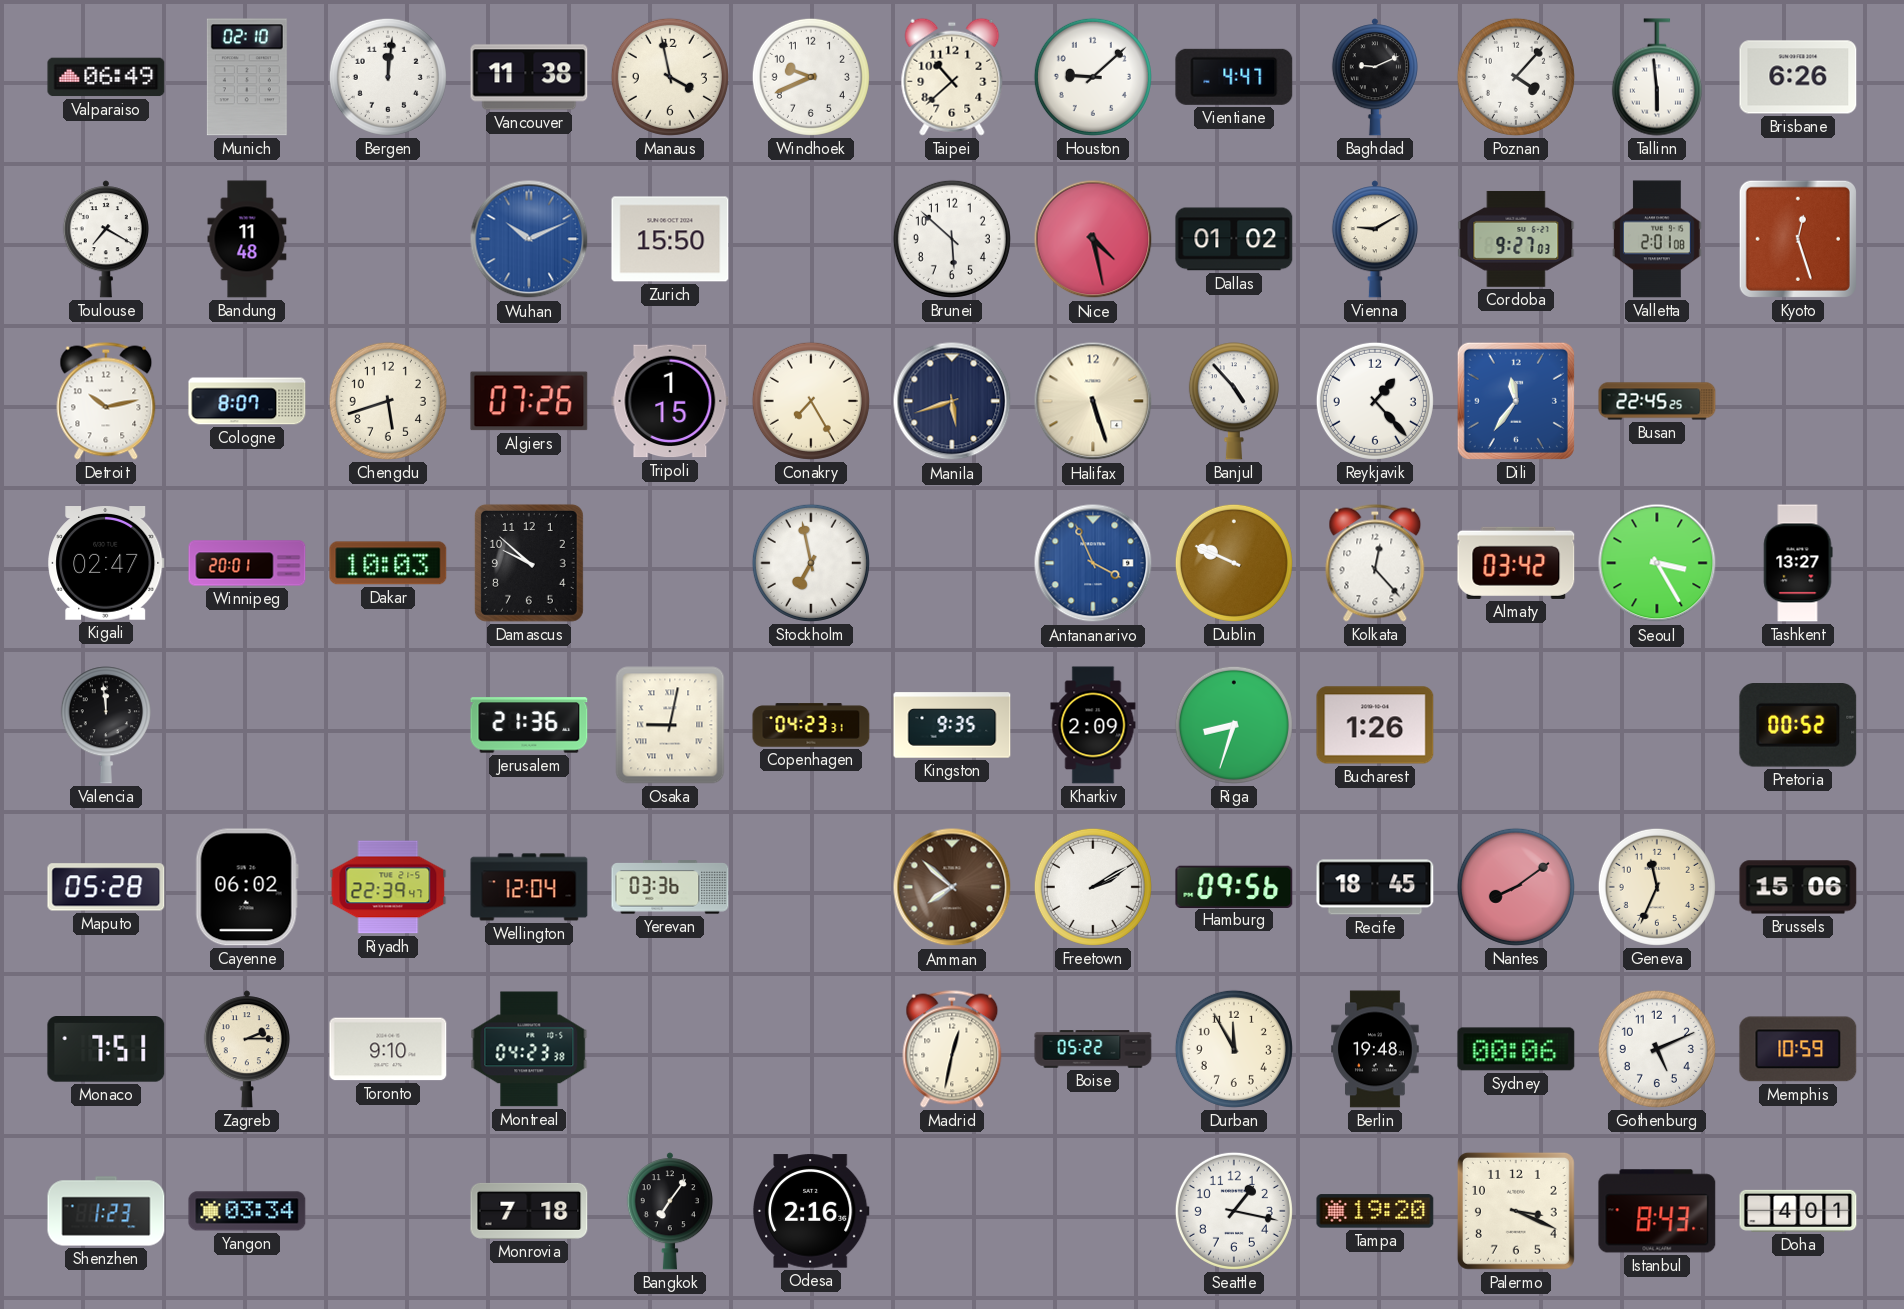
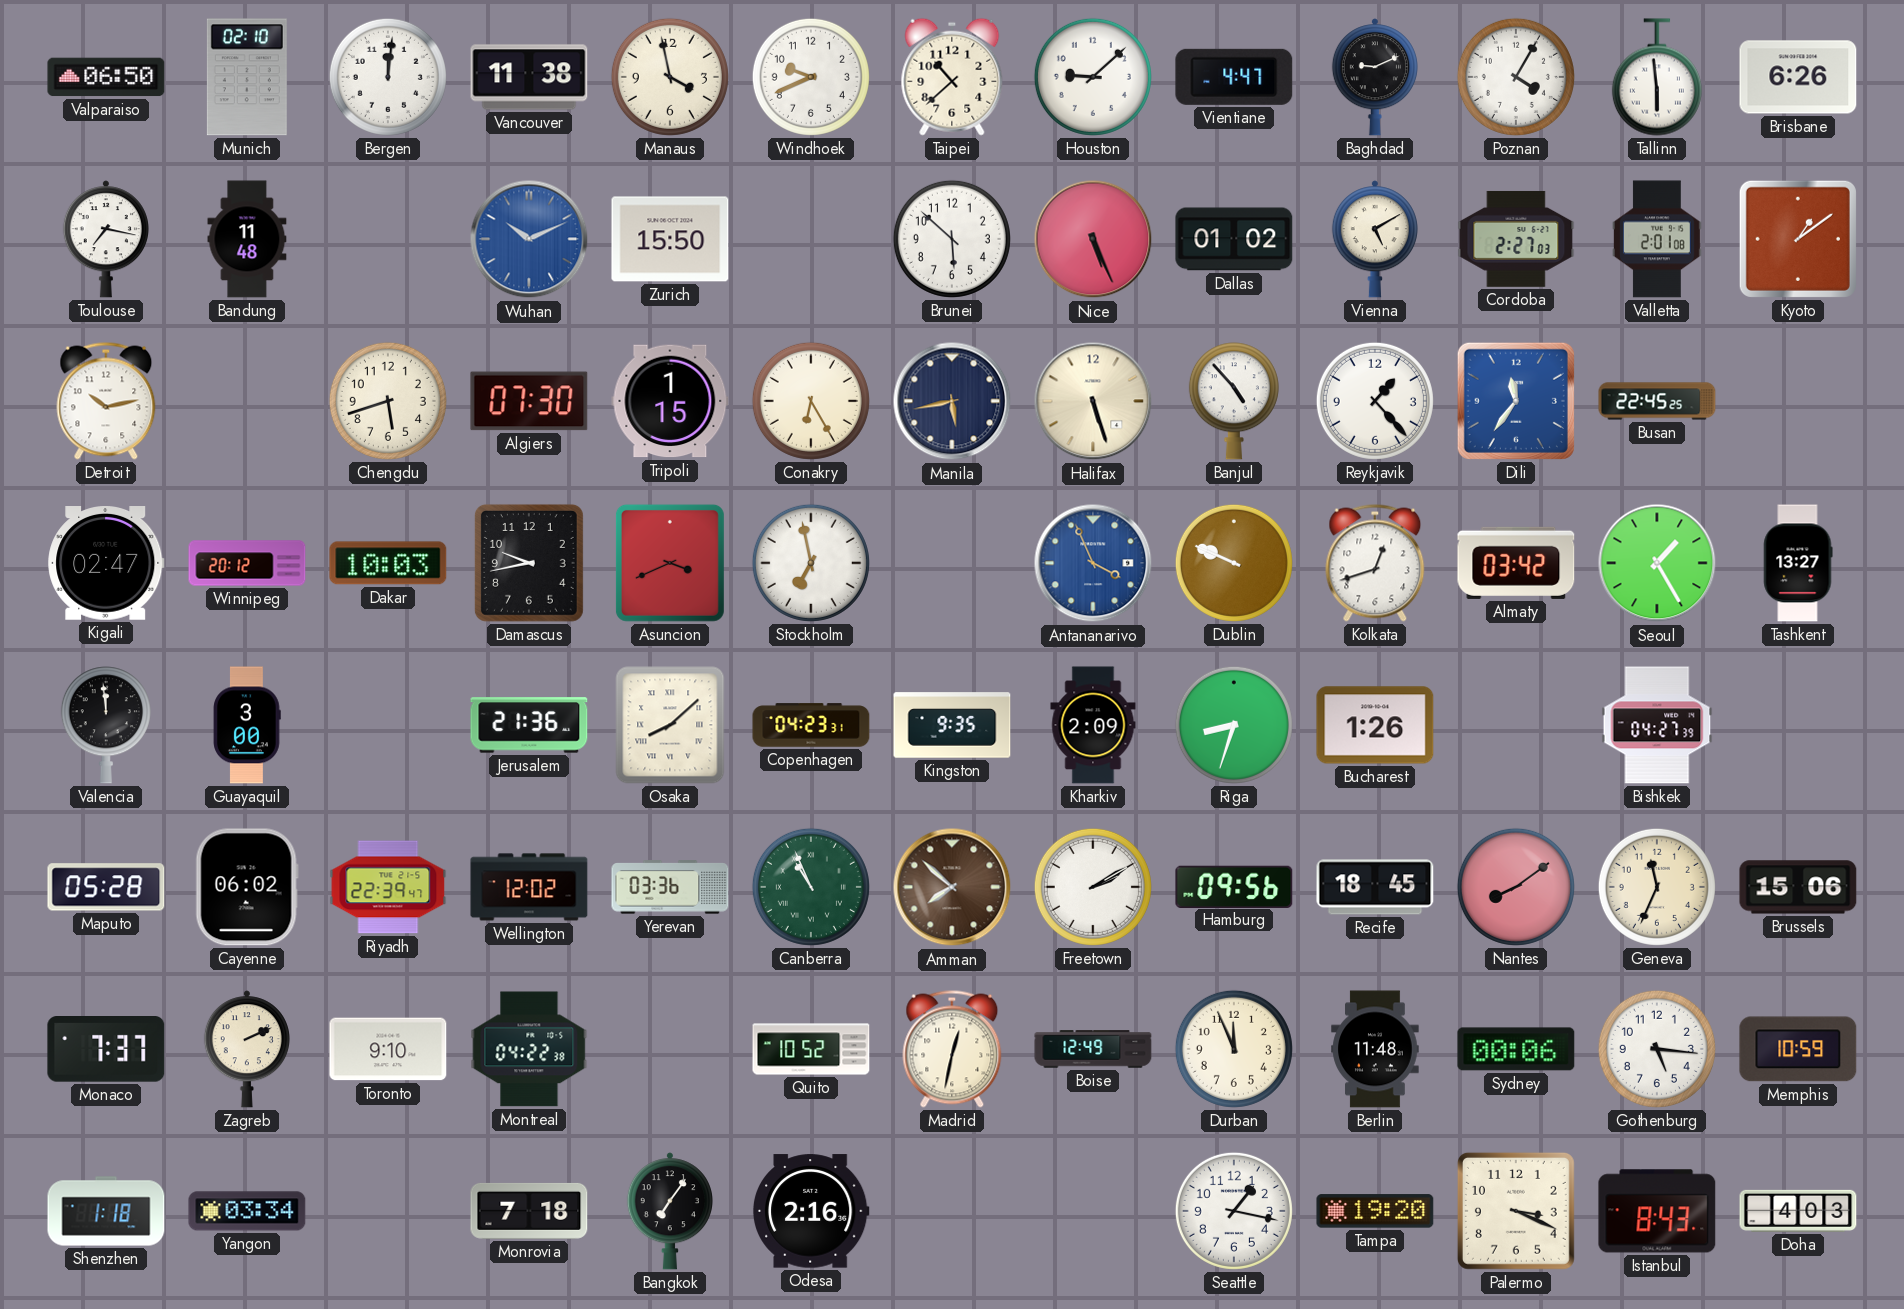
Valparaiso: 06:49 -> 06:50 (106, 77)
Poznan: 4:07 -> 4:05 (1516, 77)
Toulouse: 7:20 -> 7:17 (106, 239)
Nice: 4:28 -> 5:26 (1093, 239)
Vienna: 9:10 -> 5:10 (1375, 239)
Cordoba: 9:27 -> 2:27 (1516, 239)
Kyoto: 12:27 -> 1:09 (1798, 239)
Cologne: 8:07 -> none (247, 401)
Algiers: 07:26 -> 07:30 (529, 401)
Conakry: 7:25 -> 6:25 (811, 401)
Manila: 5:42 -> 5:43 (952, 401)
Winnipeg: 20:01 -> 20:12 (247, 563)
Damascus: 9:52 -> 9:43 (529, 563)
Asuncion: none -> 3:41 (670, 563)
Kolkata: 12:23 -> 12:42 (1375, 563)
Seoul: 3:25 -> 1:25 (1657, 563)
Guayaquil: none -> 3:00 (247, 725)
Osaka: 9:02 -> 8:08 (670, 725)
Bishkek: none -> 04:27 (1657, 725)
Pretoria: 00:52 -> none (1798, 726)
Wellington: 12:04 -> 12:02 (529, 887)
Canberra: none -> 10:56 (811, 887)
Monaco: 7:51 -> 7:37 (106, 1050)
Zagreb: 2:15 -> 2:11 (247, 1049)
Montreal: 04:23 -> 04:22 (529, 1049)
Quito: none -> 10:52 (811, 1049)
Boise: 05:22 -> 12:49 (1093, 1049)
Durban: 11:55 -> 11:56 (1234, 1049)
Berlin: 19:48 -> 11:48 (1375, 1049)
Gothenburg: 5:11 -> 5:16 (1657, 1049)
Shenzhen: 1:23 -> 1:18 (106, 1211)
Doha: 4:01 -> 4:03 (1798, 1211)
